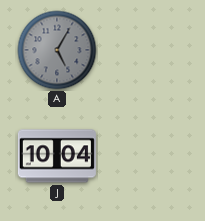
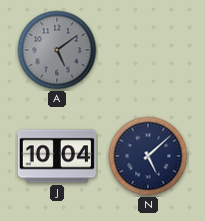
A: 5:05 -> 5:09 (57, 50)
N: none -> 5:08 (148, 156)
